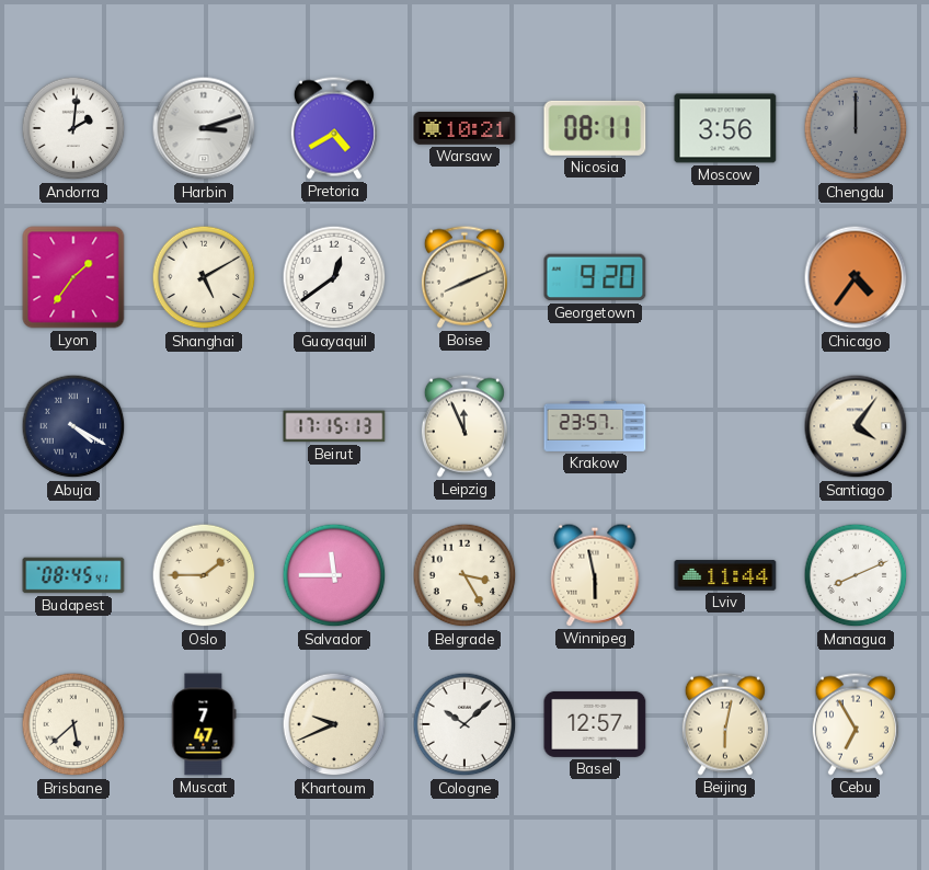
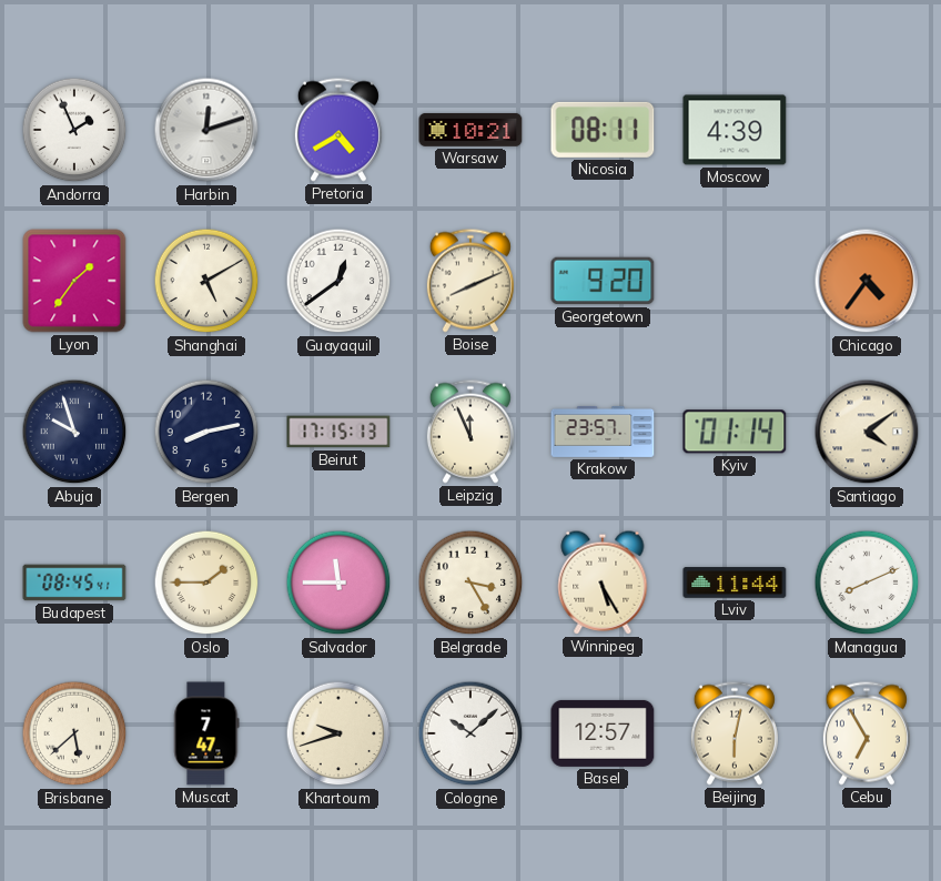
Andorra: 2:01 -> 1:56 (74, 130)
Harbin: 3:12 -> 12:12 (206, 130)
Moscow: 3:56 -> 4:39 (735, 130)
Chengdu: 12:00 -> none (856, 128)
Abuja: 4:20 -> 9:57 (74, 432)
Bergen: none -> 8:13 (206, 432)
Kyiv: none -> 01:14 (735, 432)
Santiago: 4:06 -> 4:09 (867, 432)
Winnipeg: 5:58 -> 5:25 (603, 583)
Khartoum: 9:41 -> 9:42 (338, 733)
